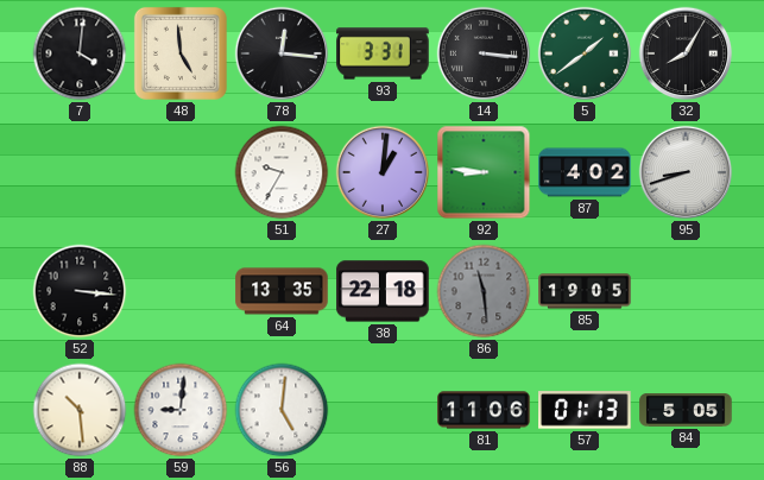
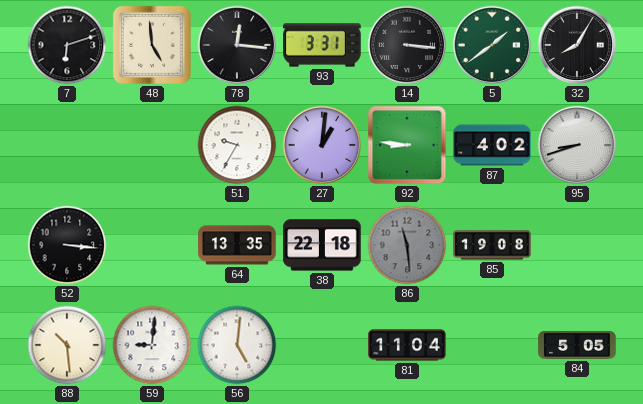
7: 4:01 -> 6:12 (67, 45)
85: 19:05 -> 19:08 (492, 245)
81: 11:06 -> 11:04 (407, 345)
57: 01:13 -> none (585, 410)
